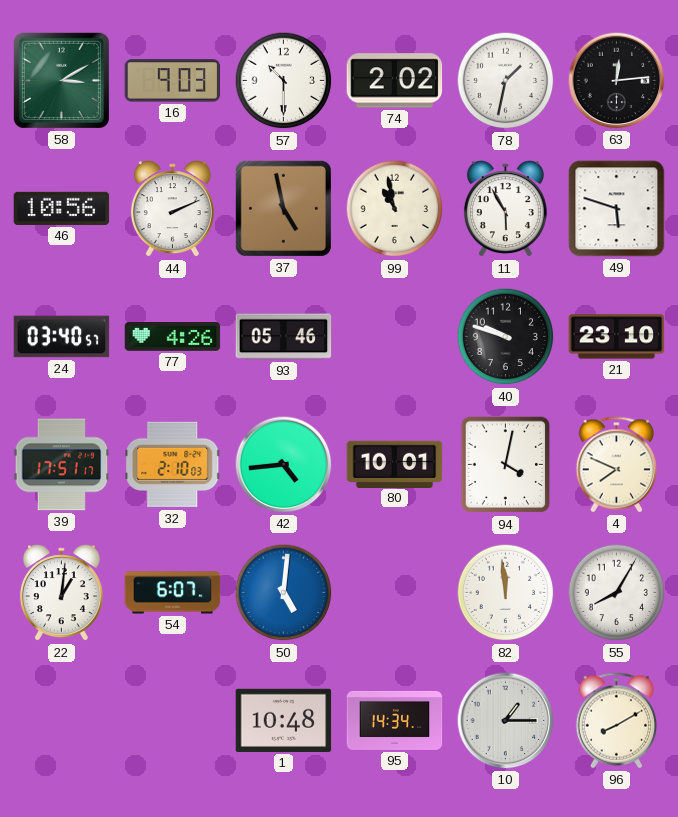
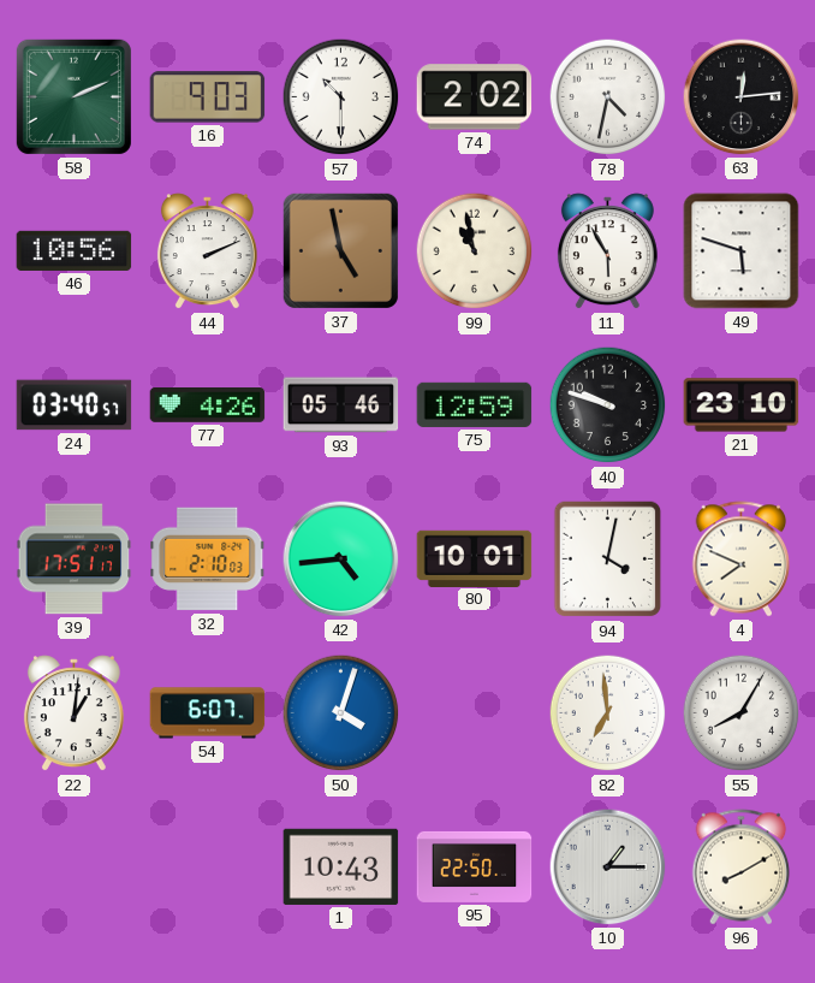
58: 3:10 -> 2:11 (73, 96)
78: 1:32 -> 4:32 (608, 97)
75: none -> 12:59 (475, 404)
50: 5:01 -> 4:03 (341, 713)
82: 11:59 -> 6:59 (608, 713)
1: 10:48 -> 10:43 (341, 866)
95: 14:34 -> 22:50 (475, 866)
